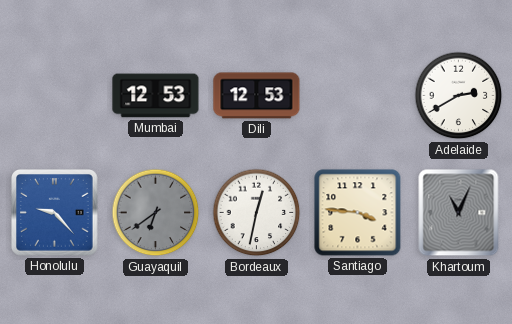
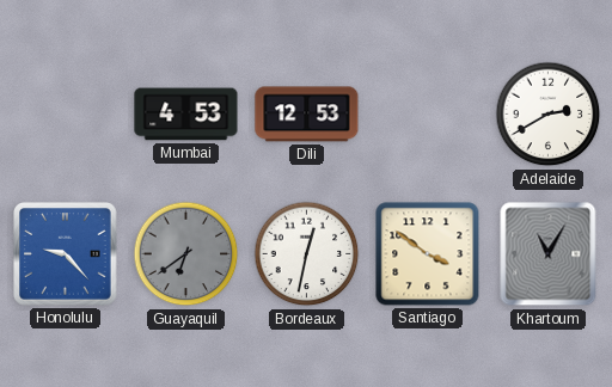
Mumbai: 12:53 -> 4:53 (186, 115)
Santiago: 3:46 -> 3:51 (428, 254)
Khartoum: 11:04 -> 11:05 (549, 254)
